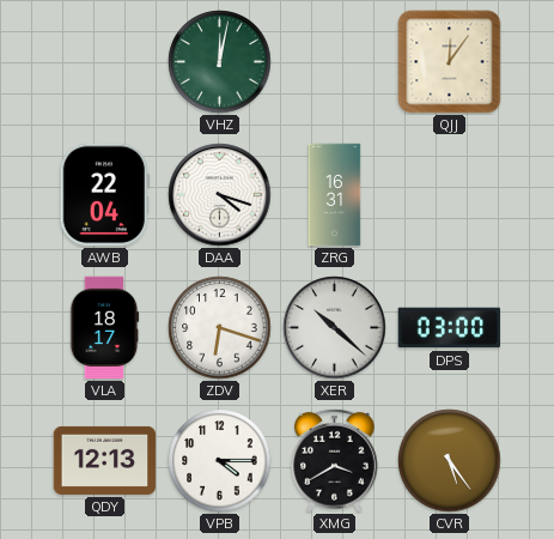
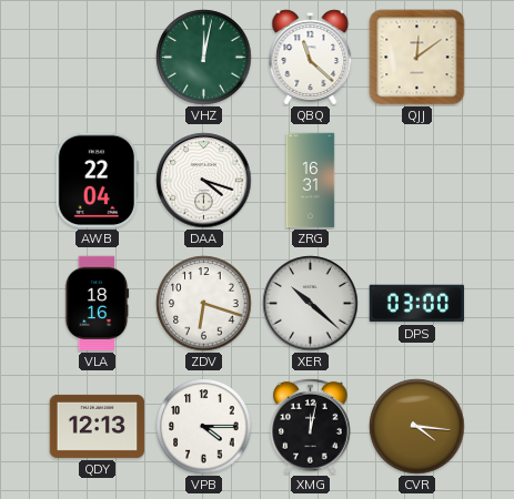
QBQ: none -> 11:22 (311, 58)
QJJ: 12:06 -> 12:09 (417, 58)
VLA: 18:17 -> 18:16 (97, 304)
XMG: 3:40 -> 12:02 (311, 426)
CVR: 5:24 -> 4:16 (417, 427)
